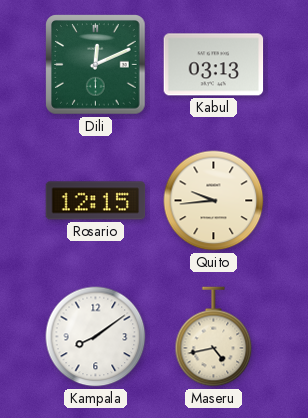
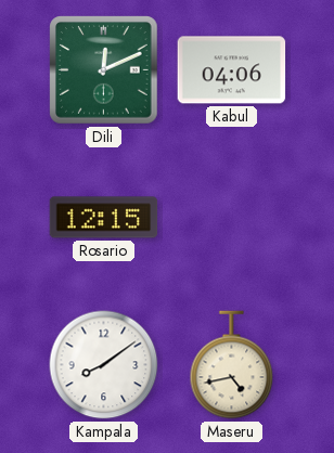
Kabul: 03:13 -> 04:06 (232, 70)
Quito: 9:44 -> none (214, 201)
